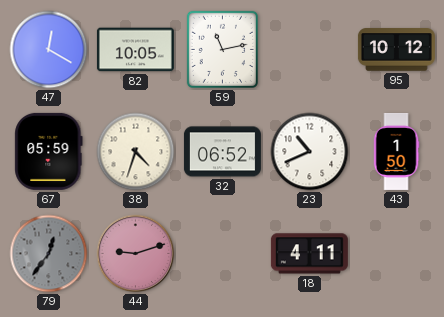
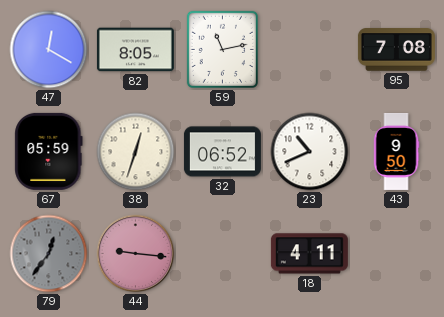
82: 10:05 -> 8:05 (135, 50)
95: 10:12 -> 7:08 (396, 50)
38: 4:33 -> 12:33 (136, 152)
43: 1:50 -> 9:50 (396, 151)
44: 9:12 -> 9:16 (136, 254)
